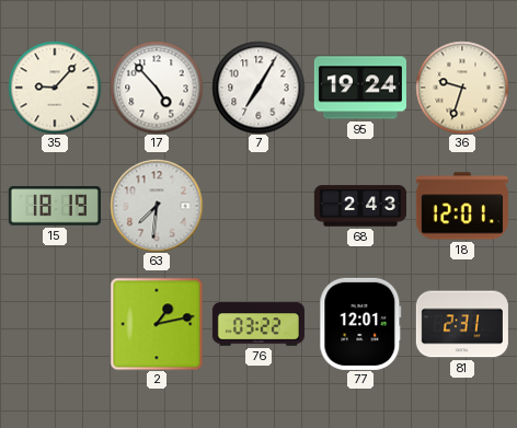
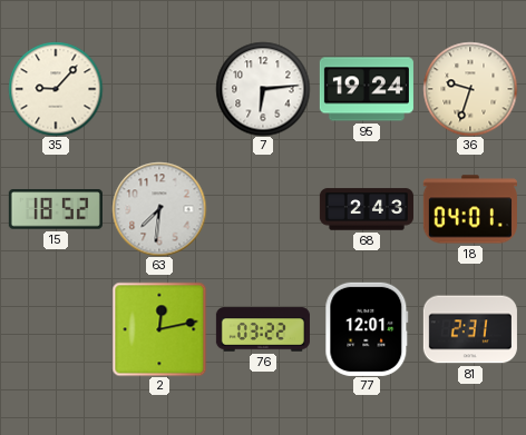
17: 4:53 -> none (157, 88)
7: 7:05 -> 6:14 (263, 89)
15: 18:19 -> 18:52 (56, 209)
18: 12:01 -> 04:01 (470, 209)
2: 1:13 -> 12:13 (159, 329)
